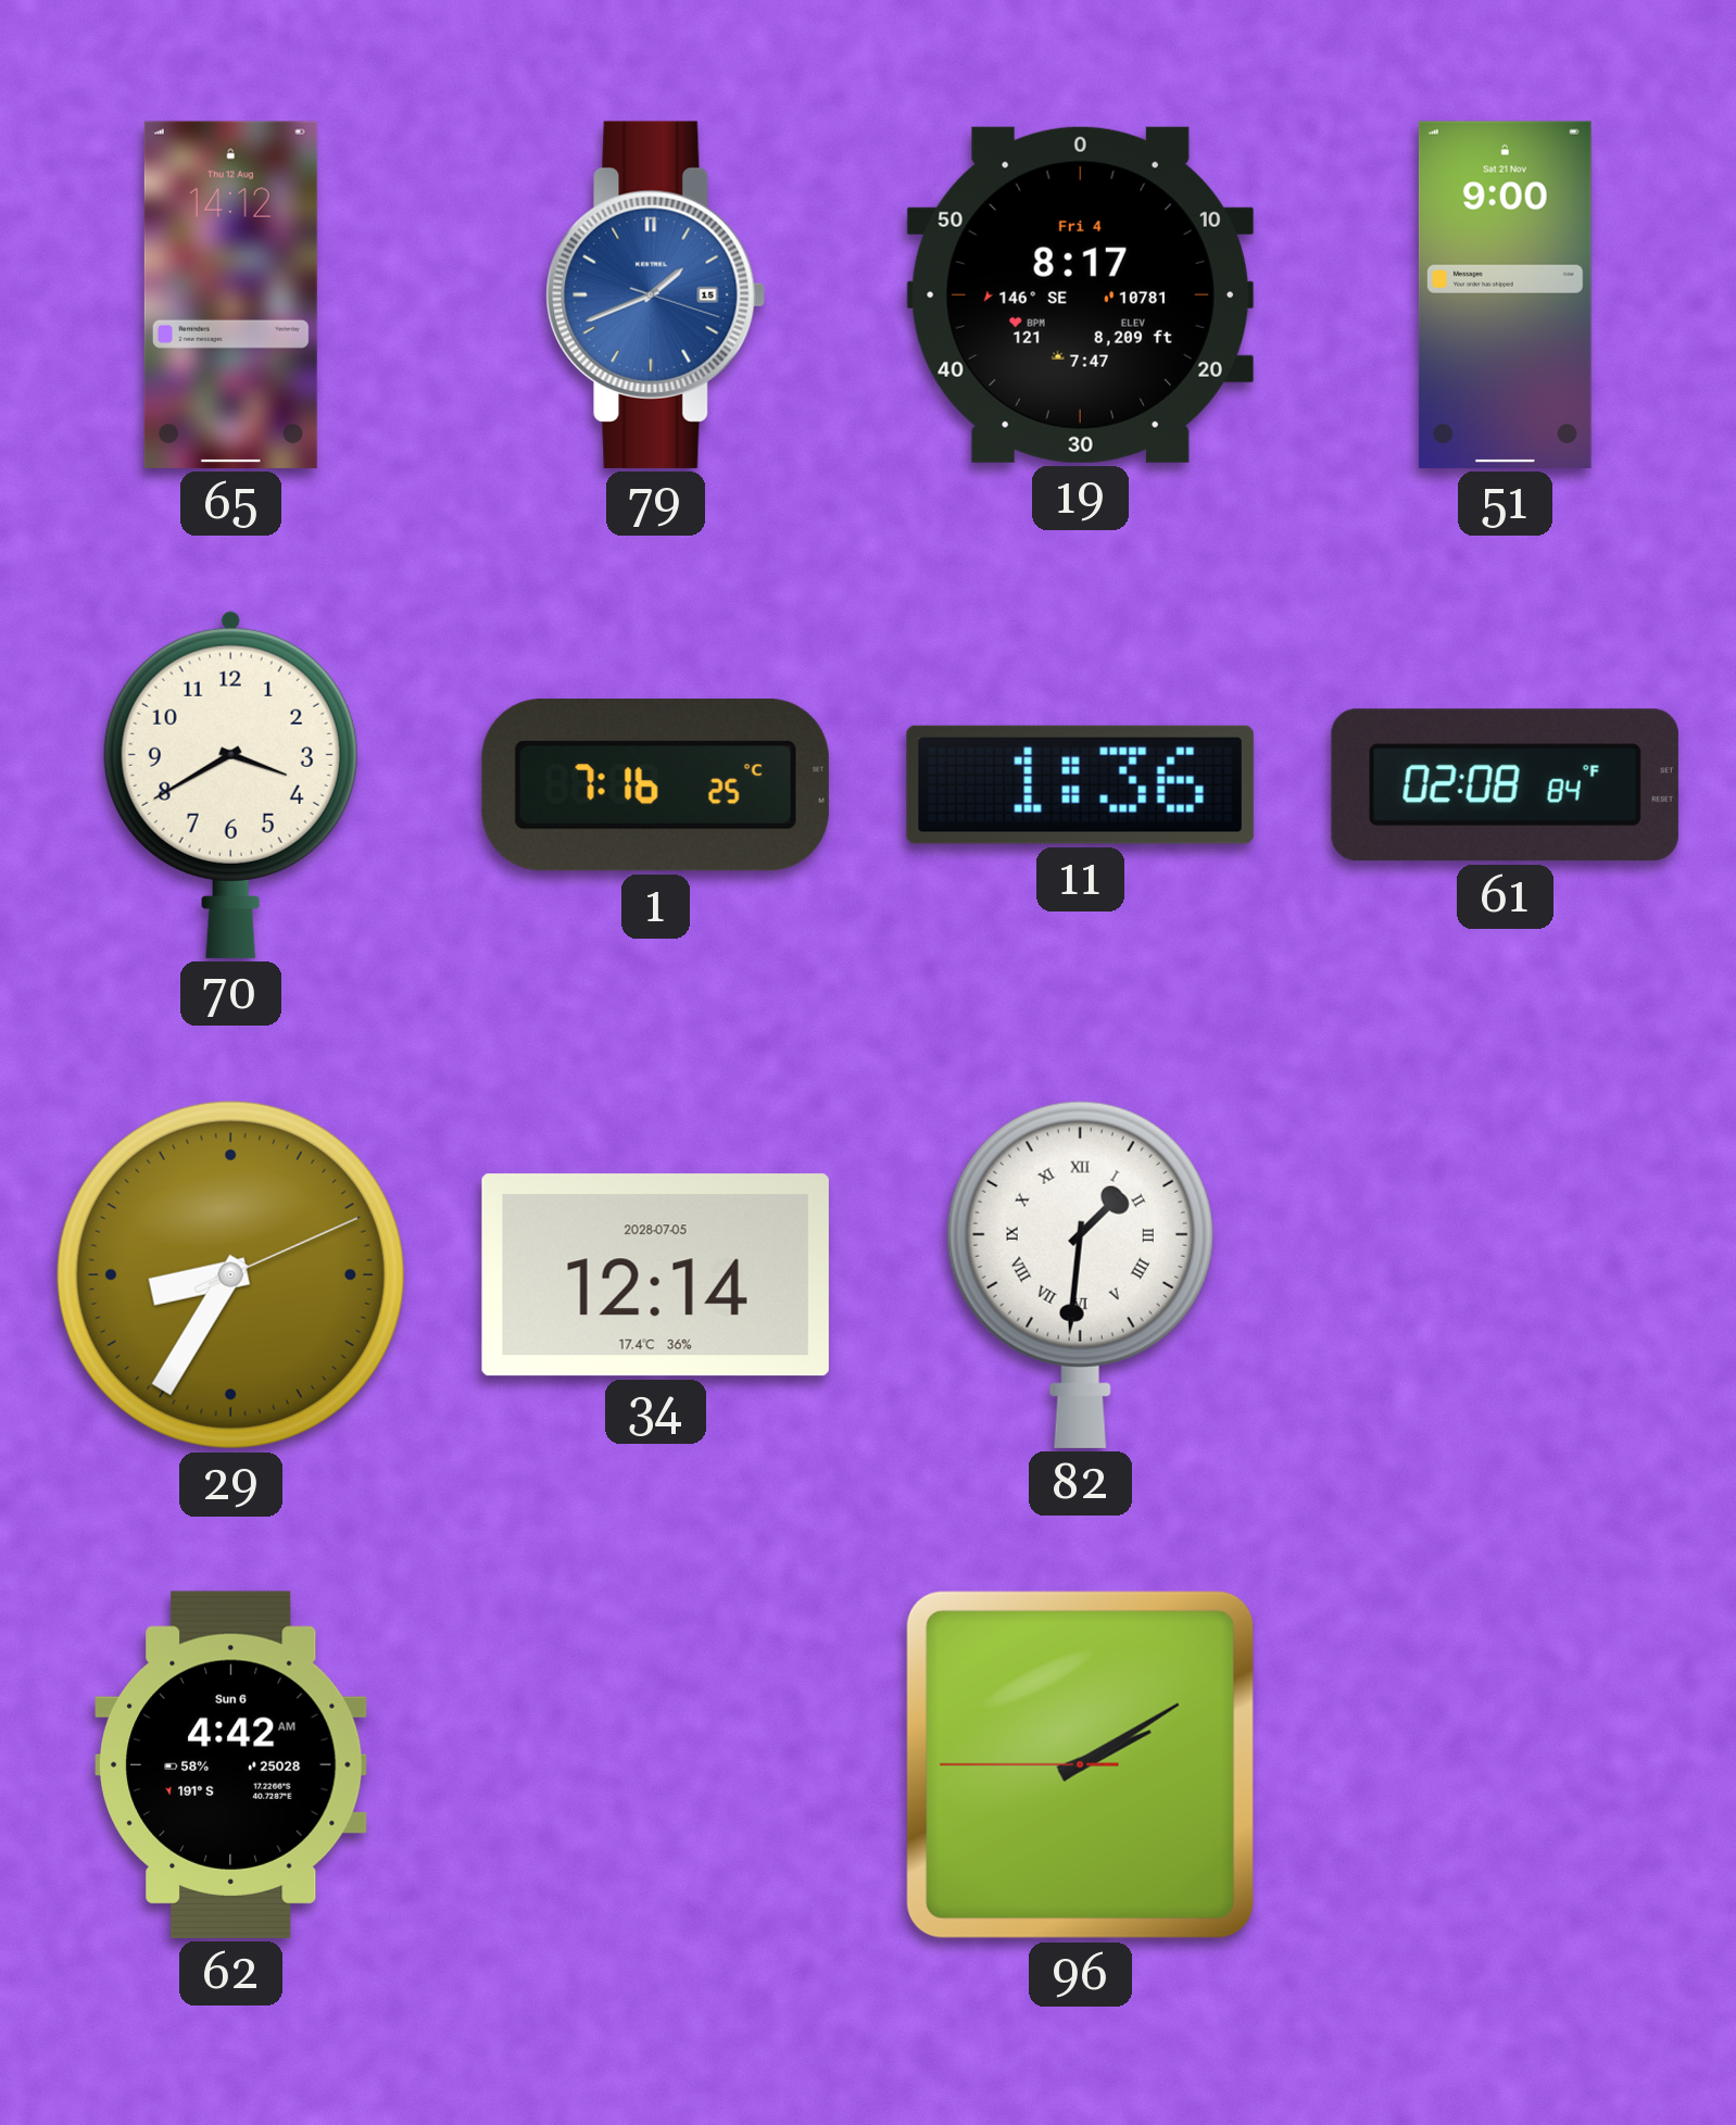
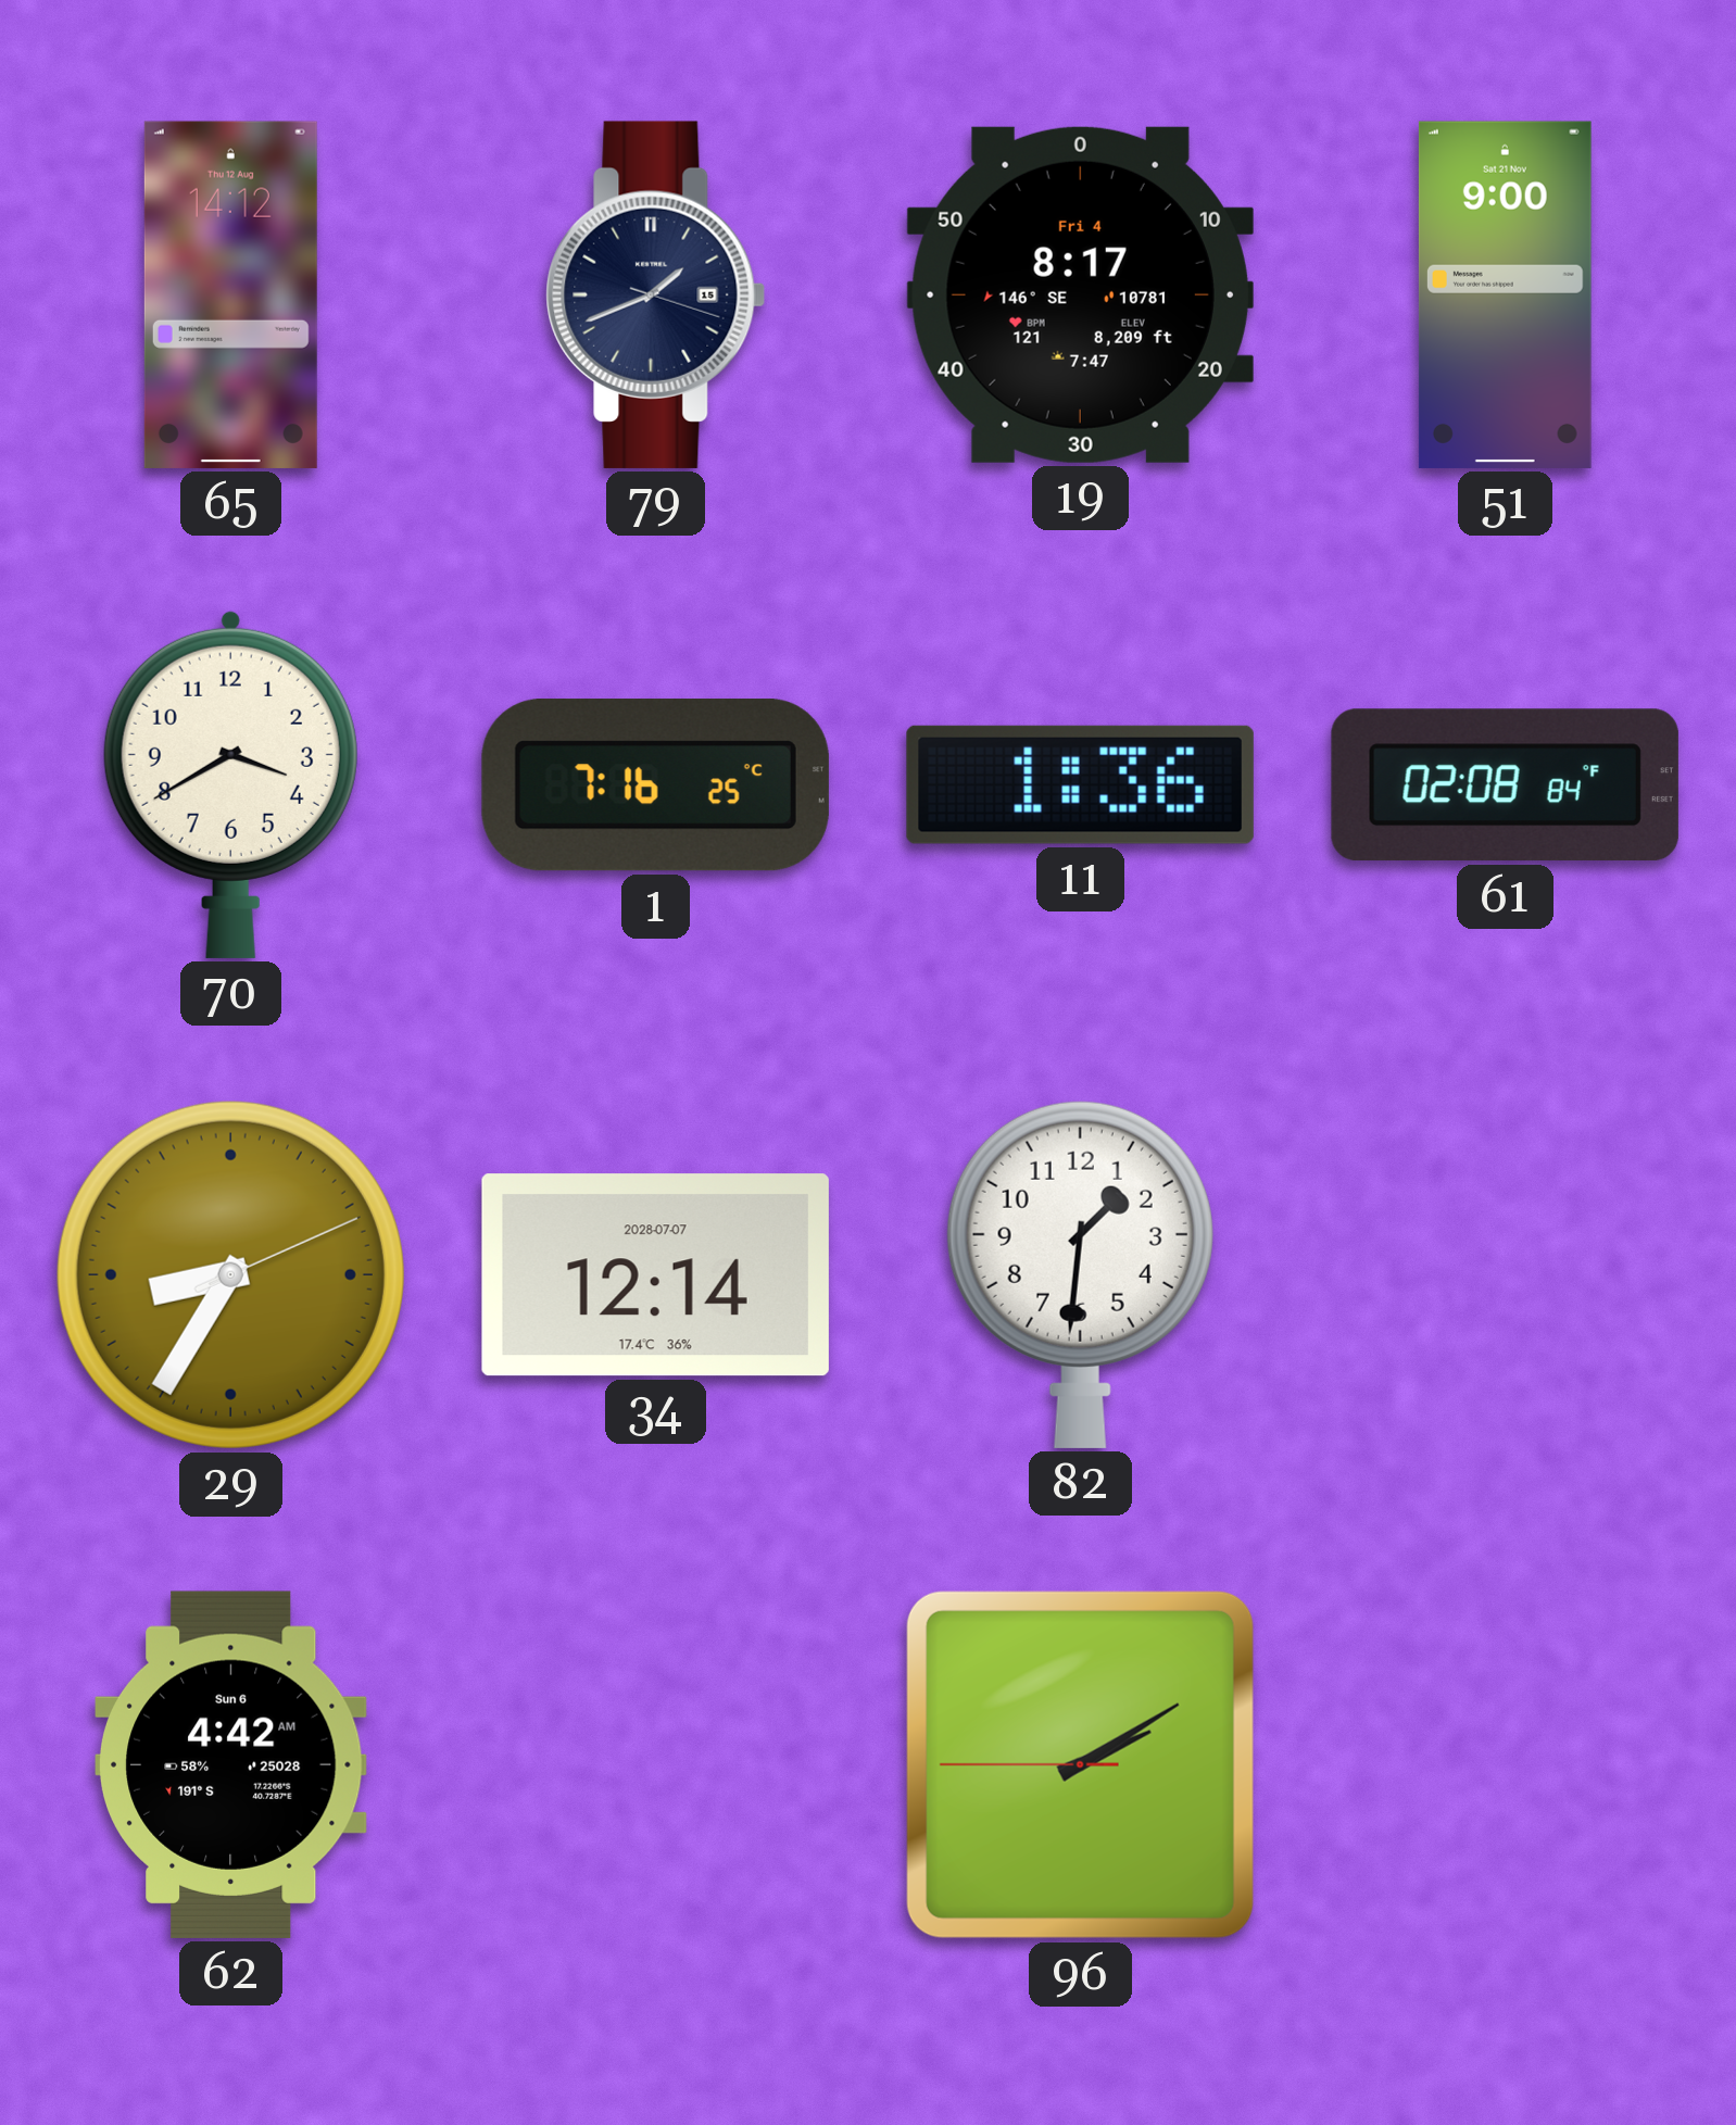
79 dial: blue -> navy (656, 294)
34 date: 2028-07-05 -> 2028-07-07 (655, 1275)
82 numerals: Roman -> Arabic (1080, 1274)
